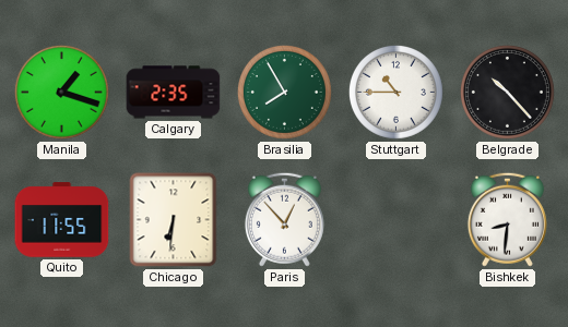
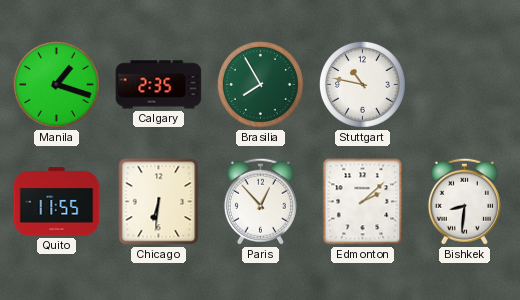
Stuttgart: 10:45 -> 10:47 (362, 84)
Belgrade: 10:23 -> none (507, 92)
Edmonton: none -> 2:08 (363, 202)
